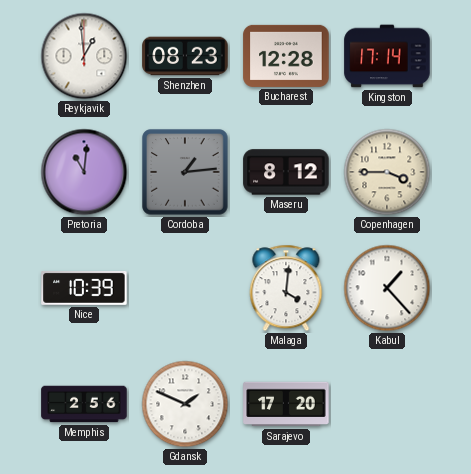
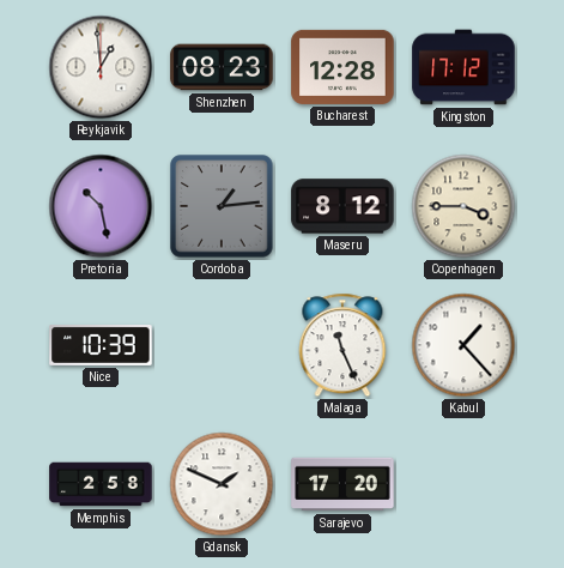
Kingston: 17:14 -> 17:12 (463, 67)
Pretoria: 11:01 -> 10:28 (101, 206)
Malaga: 4:01 -> 11:26 (342, 345)
Memphis: 2:56 -> 2:58 (101, 484)
